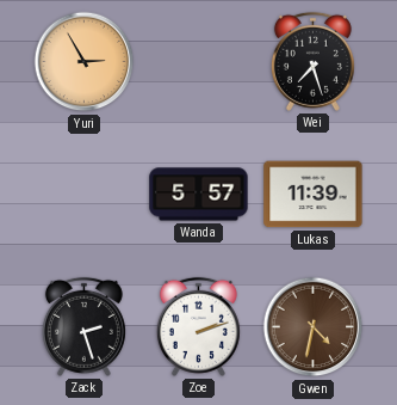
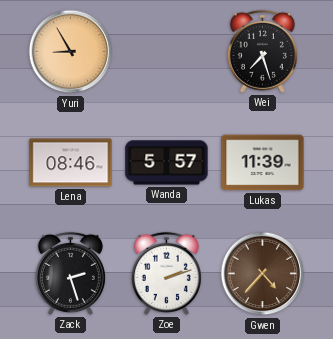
Yuri: 2:55 -> 8:55 (71, 52)
Lena: none -> 08:46 (71, 163)
Gwen: 4:32 -> 4:37 (263, 274)
